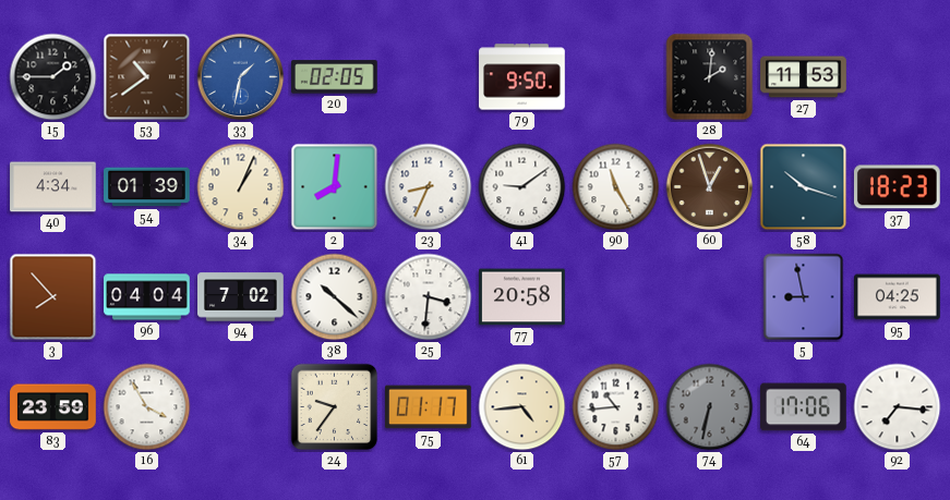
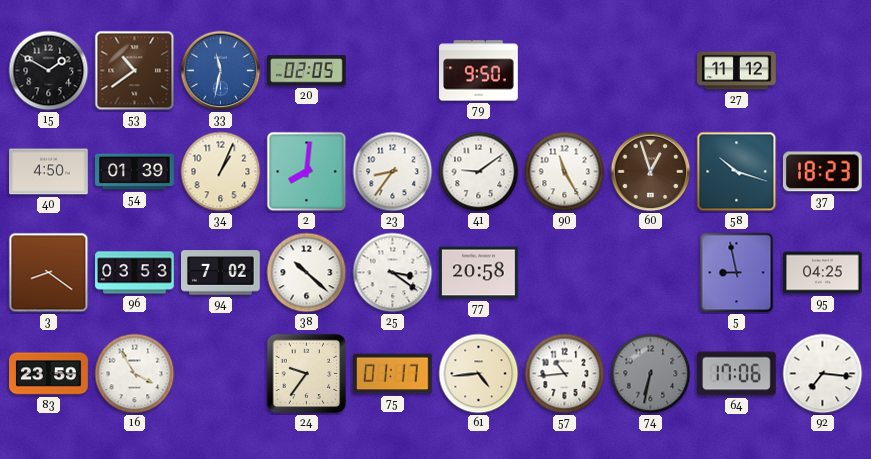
15: 1:45 -> 1:50 (49, 71)
33: 1:32 -> 11:32 (221, 71)
28: 2:01 -> none (710, 77)
27: 11:53 -> 11:12 (737, 71)
40: 4:34 -> 4:50 (49, 172)
23: 8:34 -> 8:36 (393, 172)
3: 7:53 -> 8:21 (49, 273)
96: 04:04 -> 03:53 (135, 273)
25: 3:31 -> 3:21 (393, 273)
